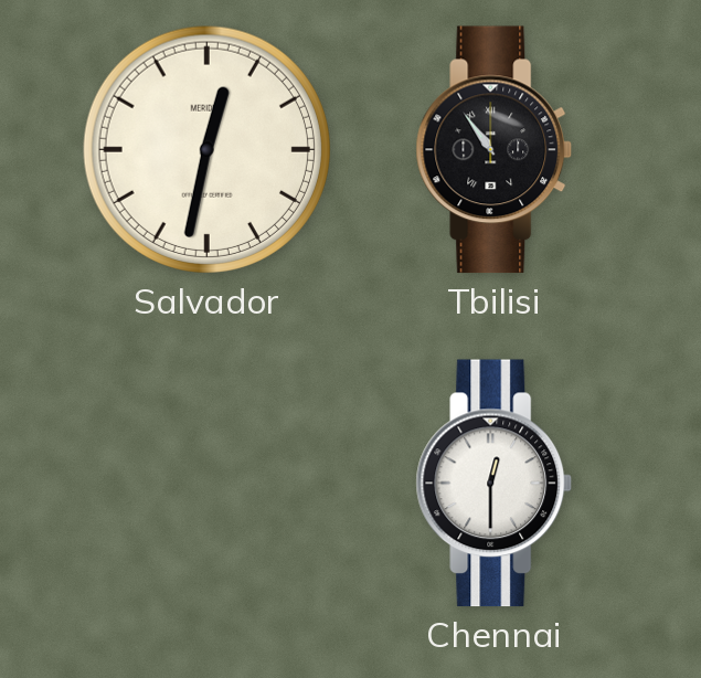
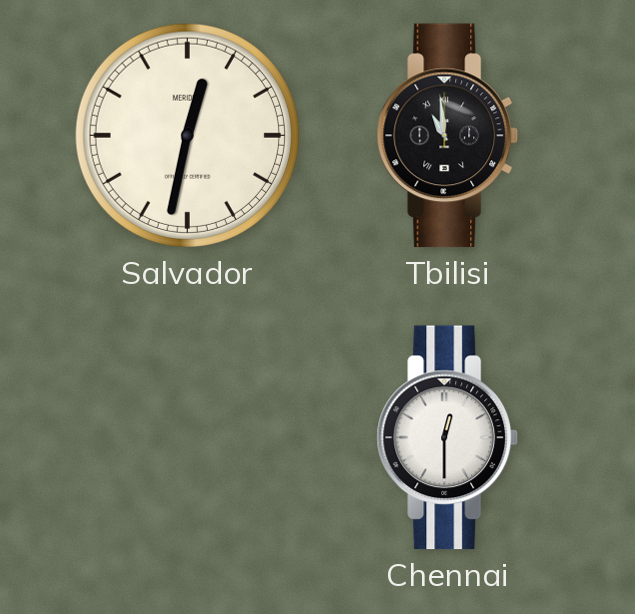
Tbilisi: 10:54 -> 10:59 (448, 136)
